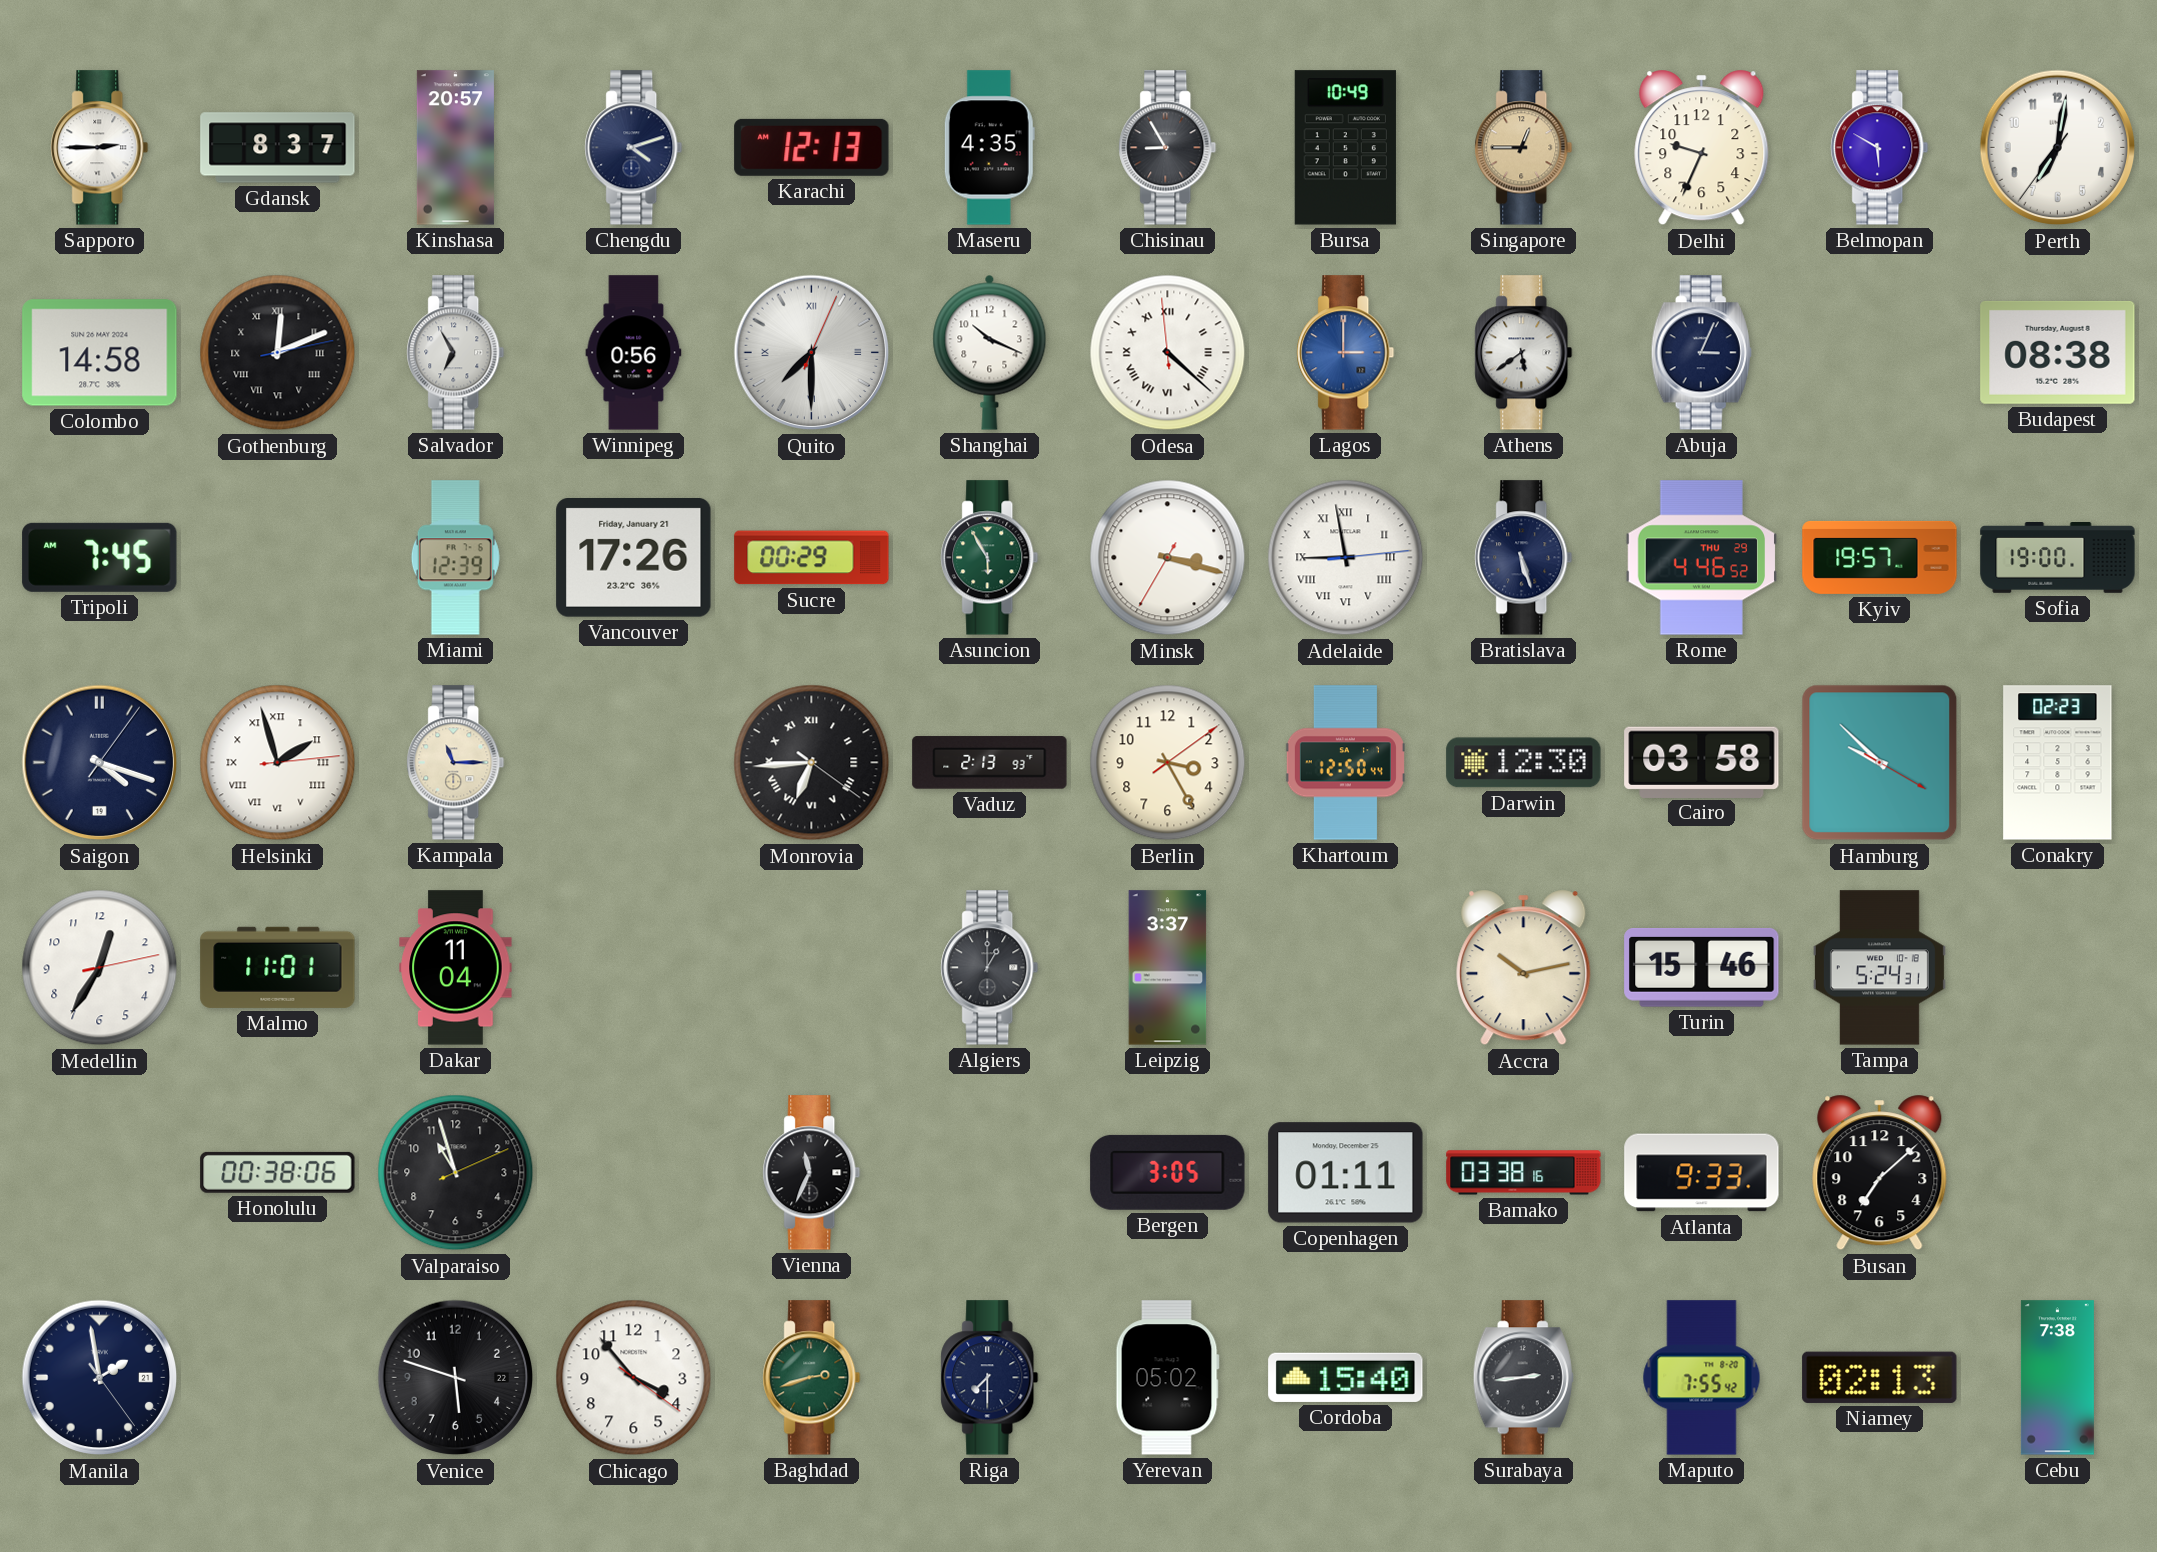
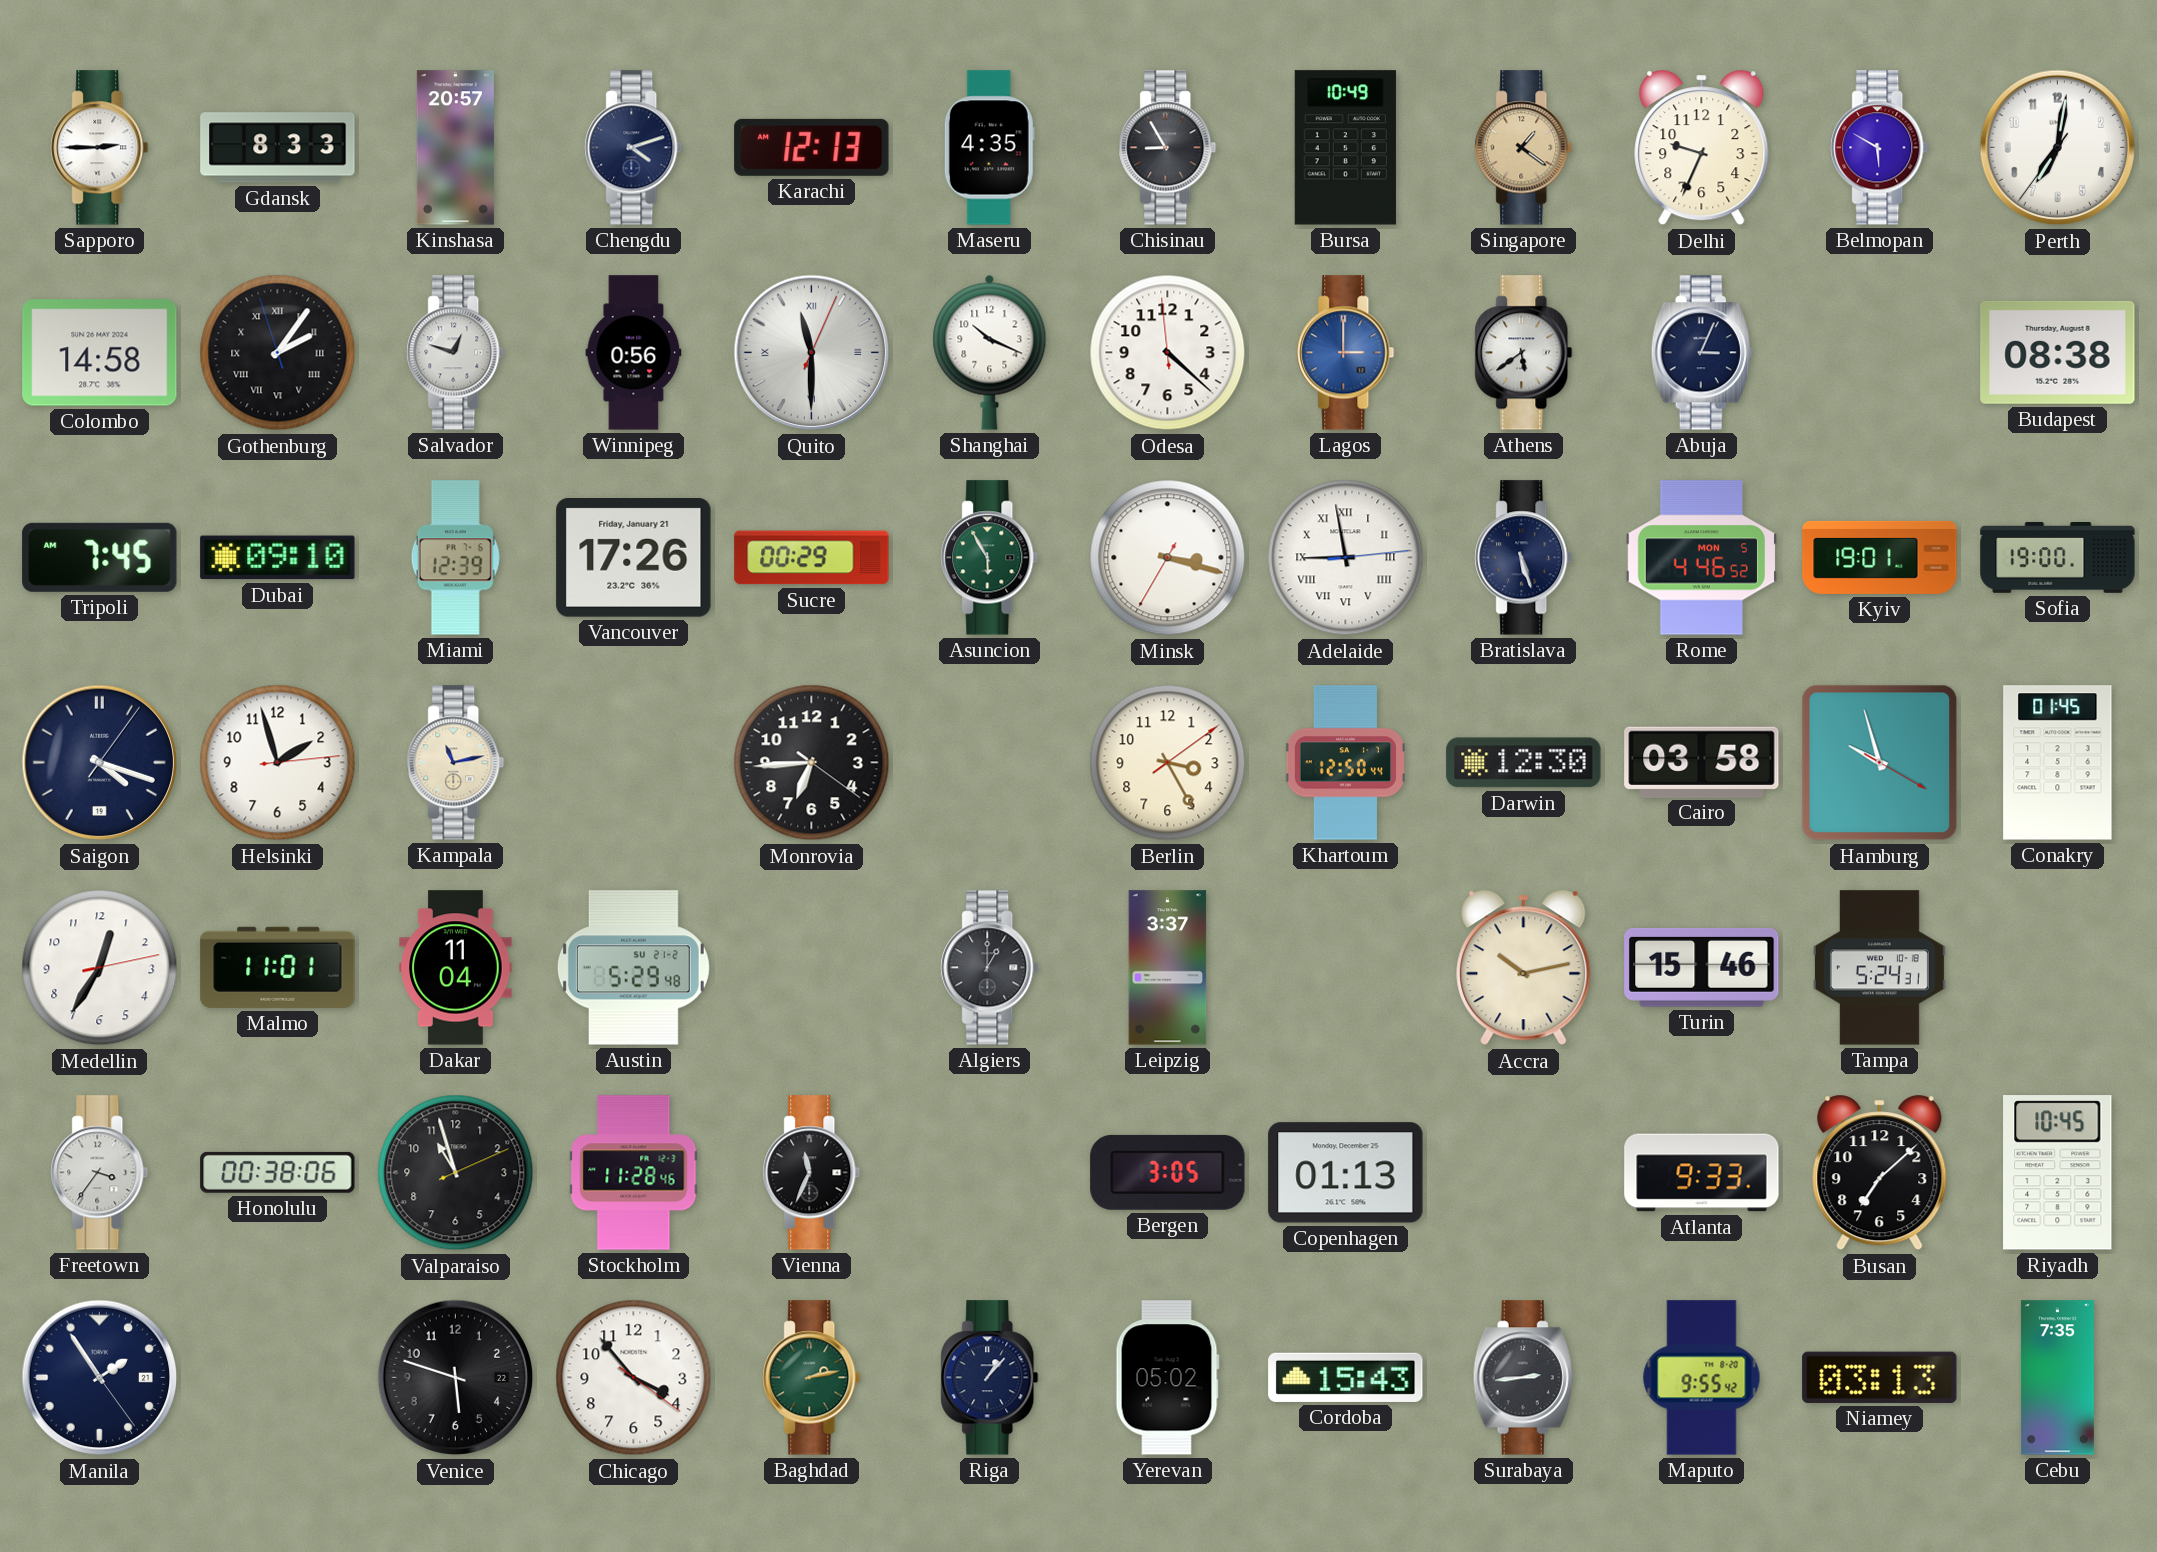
Gdansk: 8:37 -> 8:33 (278, 148)
Singapore: 12:45 -> 1:21 (1524, 148)
Gothenburg: 12:11 -> 2:05 (278, 353)
Salvador: 6:55 -> 12:48 (456, 353)
Quito: 7:30 -> 11:30 (812, 353)
Odesa numerals: Roman -> Arabic (1168, 353)
Dubai: none -> 09:10 (278, 558)
Rome date: THU 29 -> MON 5 (1702, 558)
Kyiv: 19:57 -> 19:01 (1880, 557)
Helsinki numerals: Roman -> Arabic (278, 763)
Kampala: 11:15 -> 11:13 (456, 763)
Monrovia numerals: Roman -> Arabic (812, 763)
Vaduz: 2:13 -> none (990, 763)
Hamburg: 9:52 -> 9:57 (1880, 763)
Conakry: 02:23 -> 01:45 (2058, 763)
Austin: none -> 5:29 (633, 968)
Freetown: none -> 3:36 (100, 1173)
Stockholm: none -> 11:28 (634, 1173)
Copenhagen: 01:11 -> 01:13 (1346, 1173)
Bamako: 03:38 -> none (1524, 1173)
Riyadh: none -> 10:45 (2058, 1173)
Manila: 1:58 -> 1:54 (100, 1378)
Baghdad: 2:42 -> 2:13 (812, 1378)
Riga: 7:30 -> 1:07 (990, 1378)
Cordoba: 15:40 -> 15:43 (1346, 1377)
Maputo: 7:55 -> 9:55 (1702, 1378)
Niamey: 02:13 -> 03:13 (1880, 1377)
Cebu: 7:38 -> 7:35 (2057, 1378)
